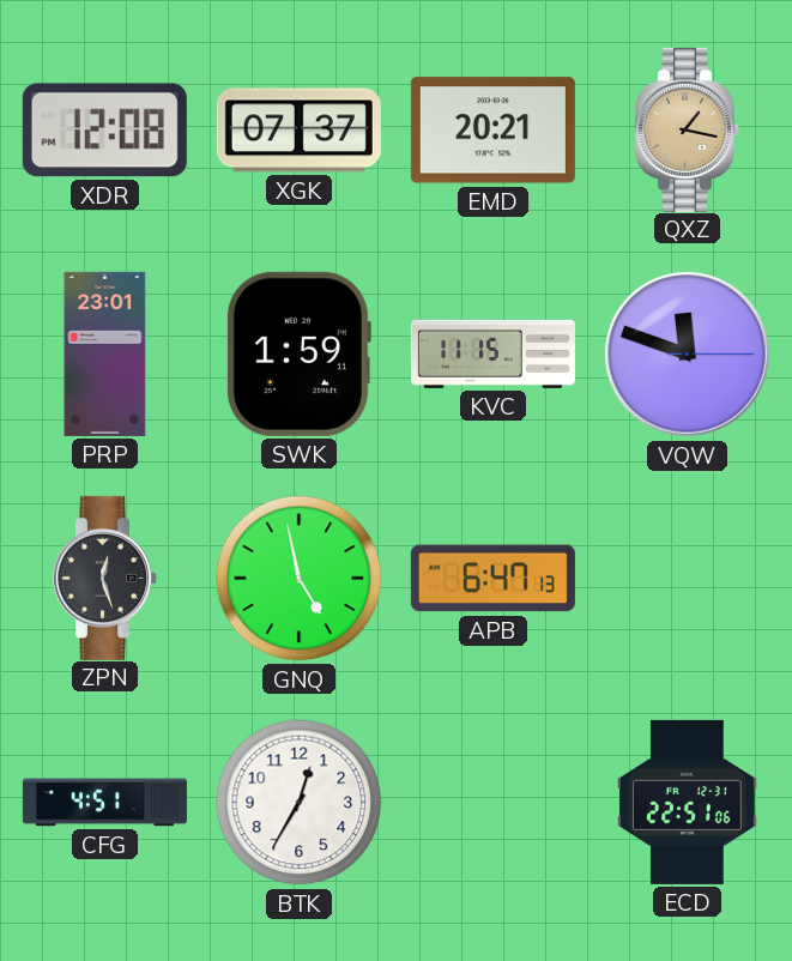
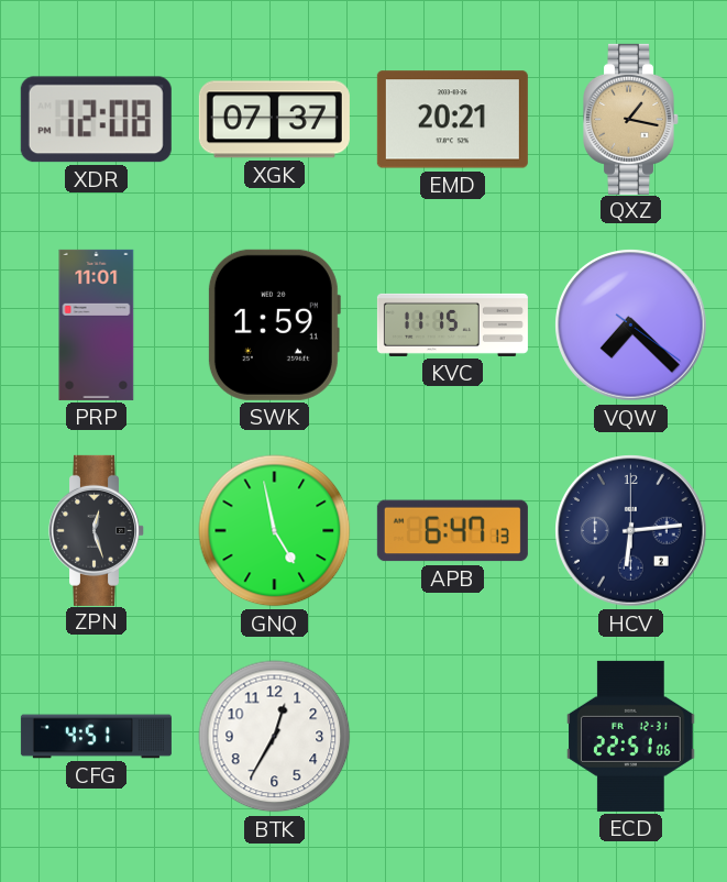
PRP: 23:01 -> 11:01 (97, 324)
VQW: 11:48 -> 7:22 (631, 326)
HCV: none -> 6:14 (631, 531)
